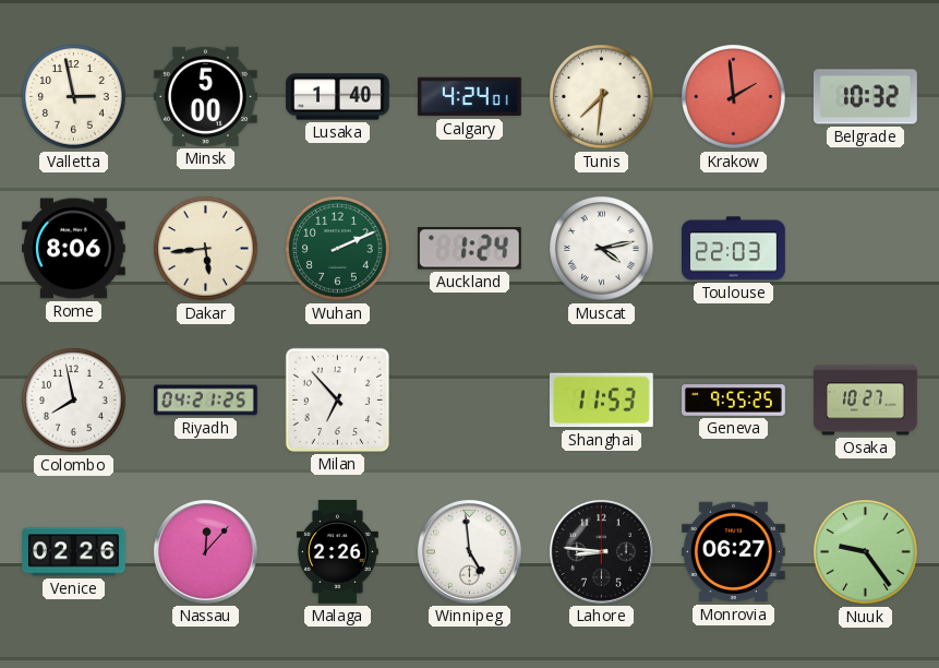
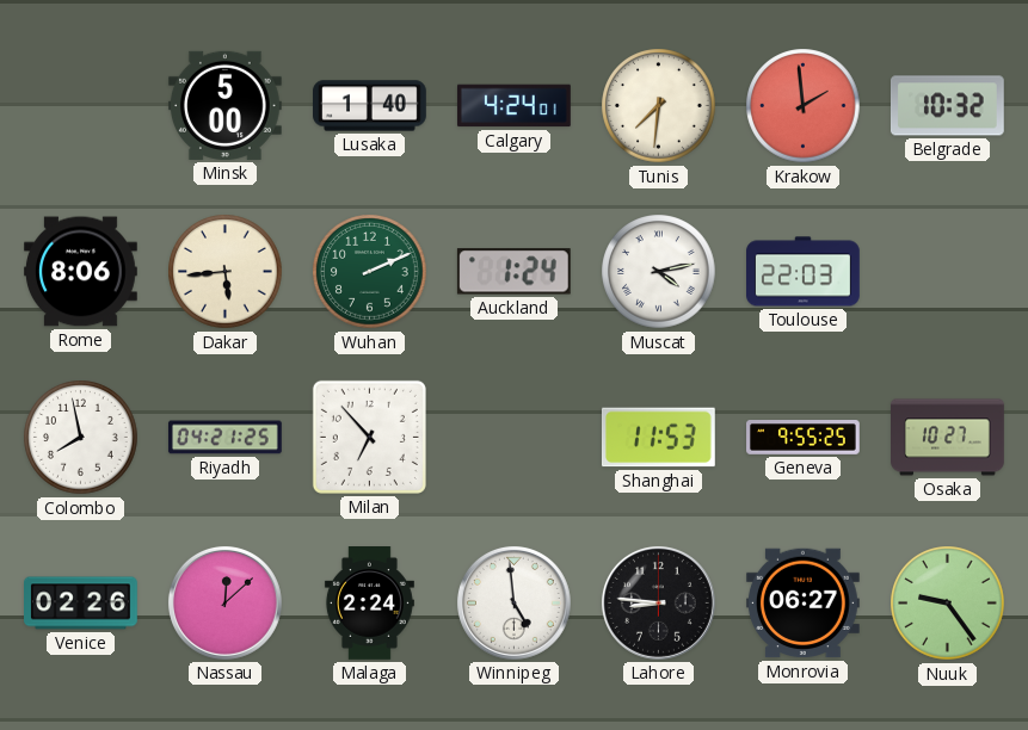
Valletta: 2:58 -> none (74, 97)
Nassau: 12:07 -> 12:08 (224, 602)
Malaga: 2:26 -> 2:24 (369, 604)
